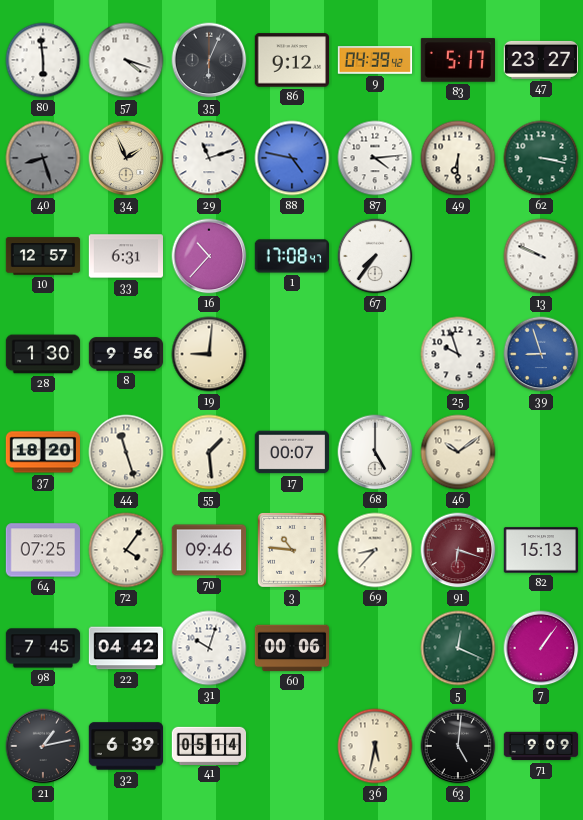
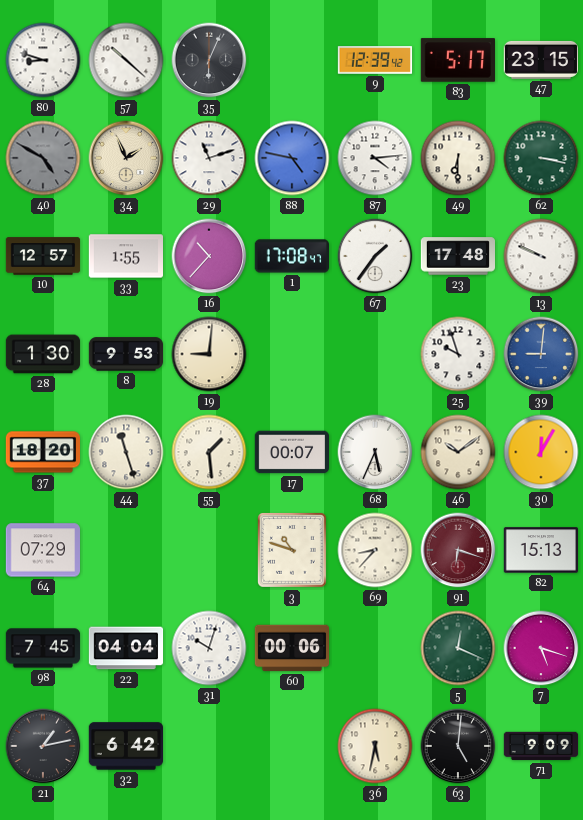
80: 5:59 -> 8:48 (43, 60)
57: 4:18 -> 10:22 (126, 60)
86: 9:12 -> none (291, 60)
9: 04:39 -> 12:39 (375, 60)
47: 23:27 -> 23:15 (540, 60)
40: 8:27 -> 4:50 (43, 158)
33: 6:31 -> 1:55 (125, 256)
67: 7:36 -> 1:36 (375, 256)
23: none -> 17:48 (458, 256)
8: 9:56 -> 9:53 (126, 354)
39: 8:57 -> 9:01 (541, 354)
68: 5:00 -> 5:34 (375, 452)
30: none -> 12:05 (541, 452)
64: 07:25 -> 07:29 (42, 550)
72: 4:06 -> none (126, 550)
70: 09:46 -> none (208, 550)
3: 10:46 -> 10:48 (293, 550)
22: 04:42 -> 04:04 (126, 648)
7: 1:06 -> 5:18 (541, 648)
32: 6:39 -> 6:42 (125, 746)
41: 05:14 -> none (208, 745)
